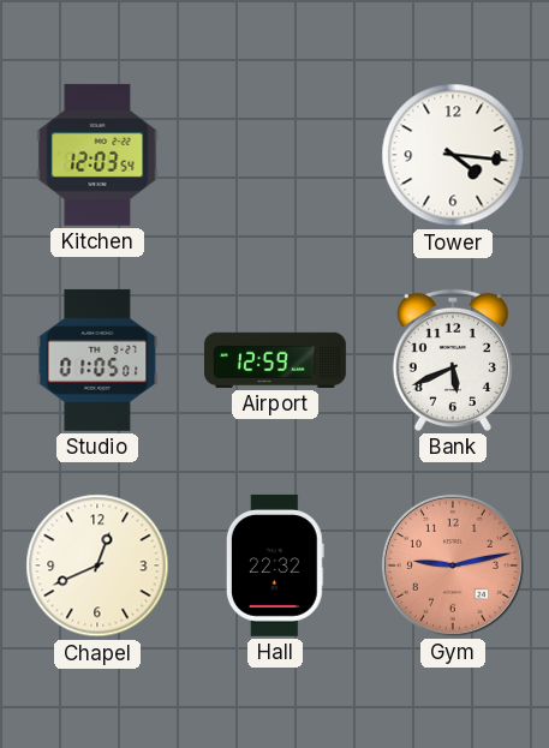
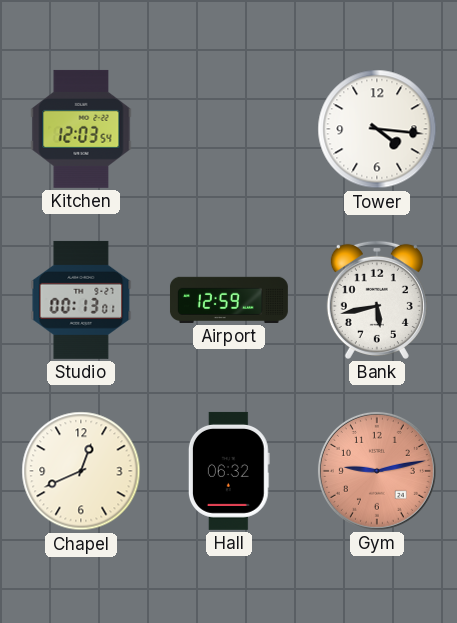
Studio: 01:05 -> 00:13 (81, 300)
Bank: 5:41 -> 5:43 (377, 300)
Hall: 22:32 -> 06:32 (229, 471)
